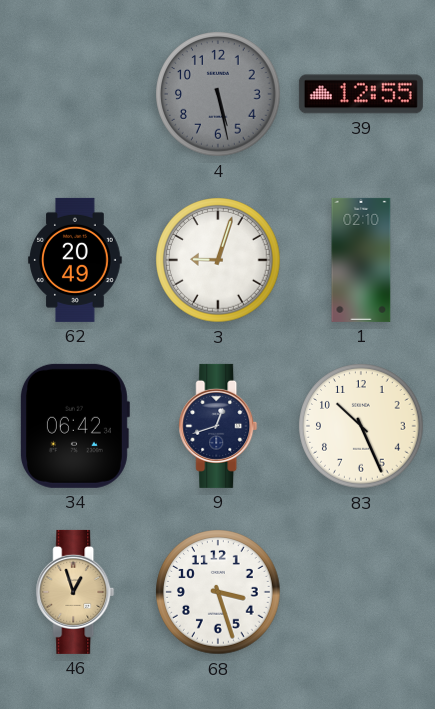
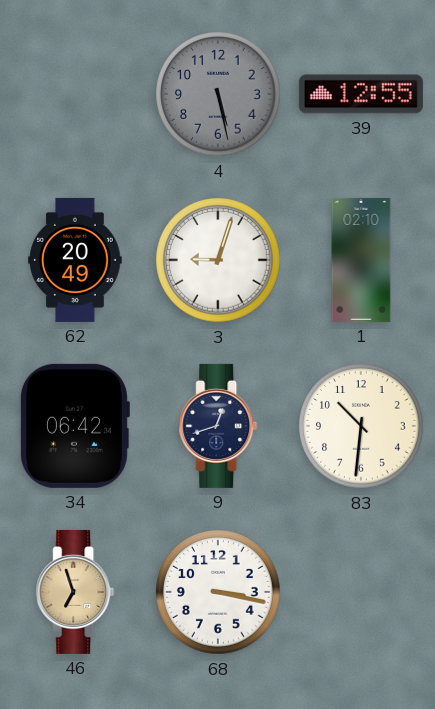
83: 10:26 -> 10:31 (361, 426)
46: 12:57 -> 6:57 (75, 592)
68: 3:27 -> 3:17 (218, 592)
